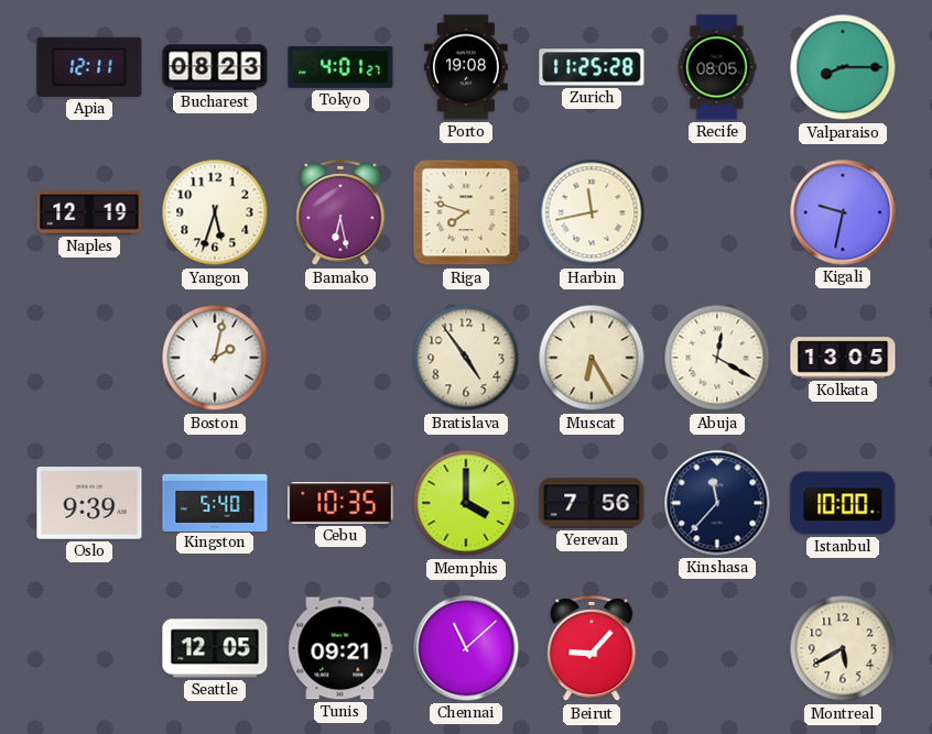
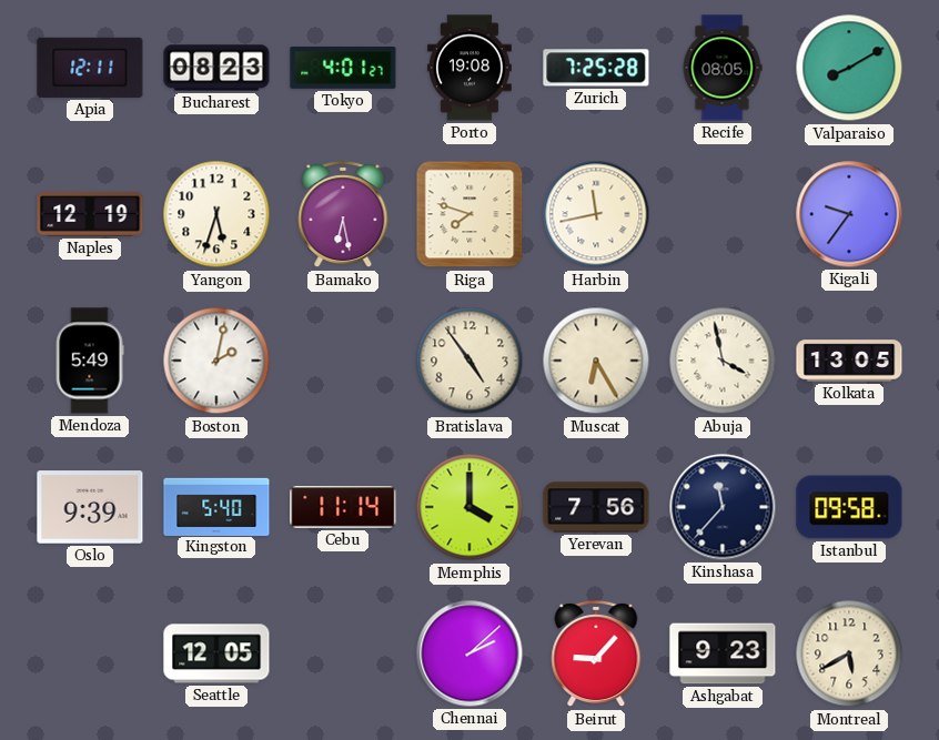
Zurich: 11:25 -> 7:25 (596, 68)
Valparaiso: 8:15 -> 8:10 (849, 68)
Kigali: 9:32 -> 9:36 (849, 214)
Mendoza: none -> 5:49 (90, 361)
Abuja: 12:20 -> 3:58 (723, 361)
Cebu: 10:35 -> 11:14 (343, 507)
Istanbul: 10:00 -> 09:58 (849, 507)
Tunis: 09:21 -> none (340, 648)
Chennai: 11:08 -> 2:08 (469, 653)
Ashgabat: none -> 9:23 (723, 653)
